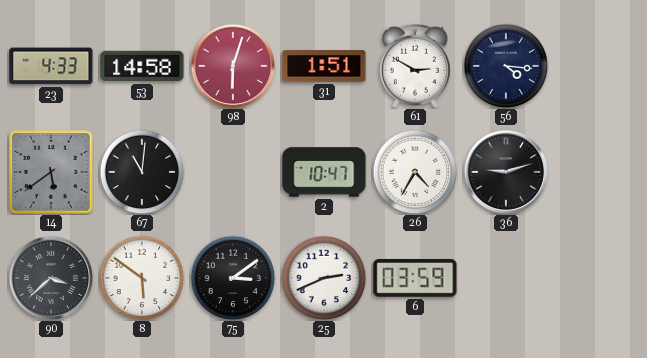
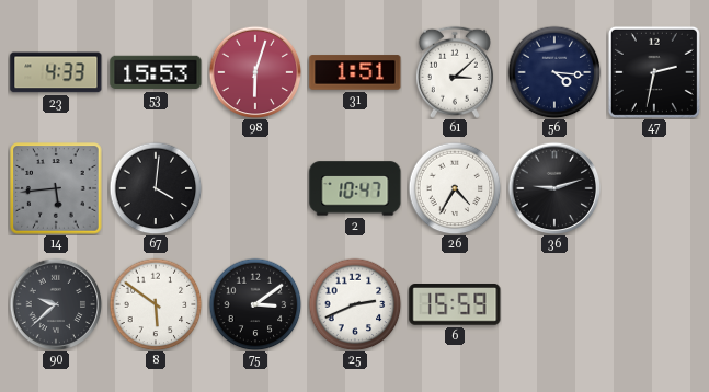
53: 14:58 -> 15:53 (156, 72)
61: 2:50 -> 3:08 (455, 72)
47: none -> 2:32 (654, 72)
14: 5:39 -> 5:44 (56, 188)
67: 11:01 -> 4:01 (156, 188)
90: 3:38 -> 9:38 (56, 304)
6: 03:59 -> 15:59 (455, 305)
